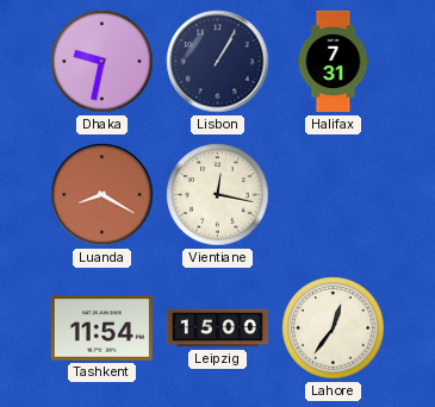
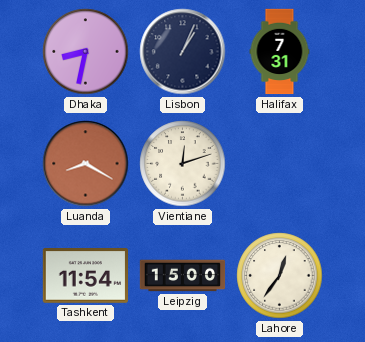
Dhaka: 9:32 -> 8:32 (86, 52)
Lisbon: 1:05 -> 1:04 (183, 52)
Vientiane: 12:17 -> 12:12 (183, 164)
